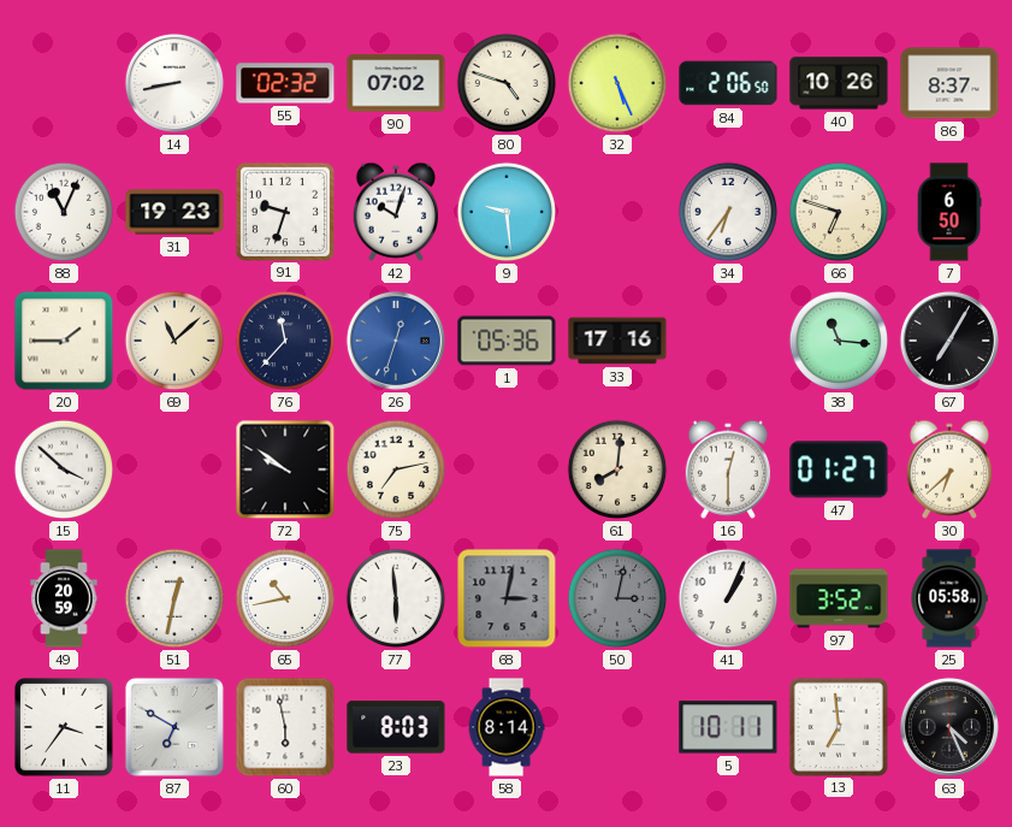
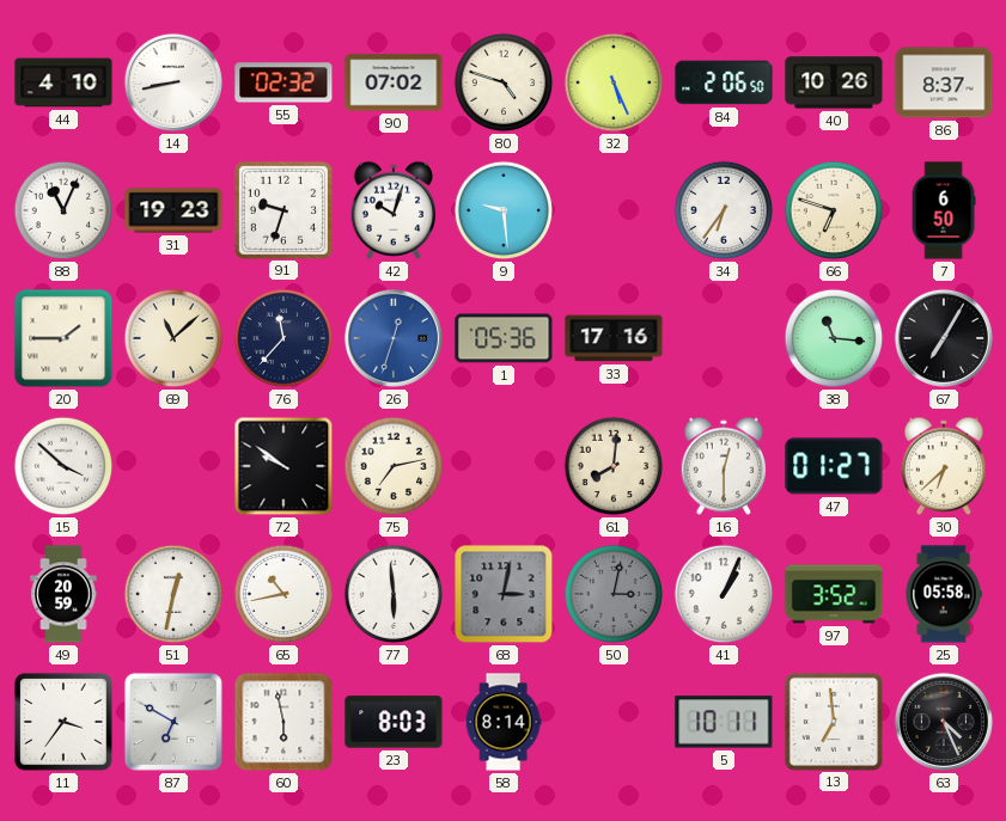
44: none -> 4:10 (63, 82)
